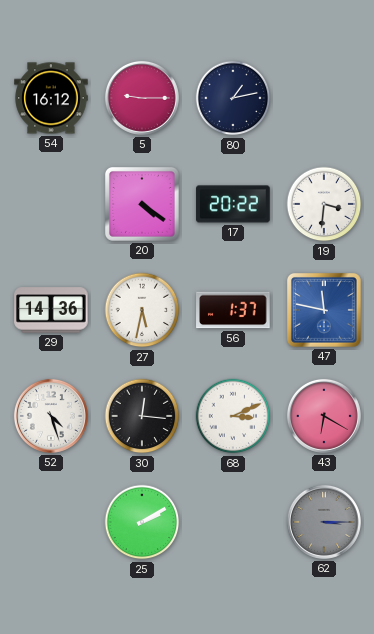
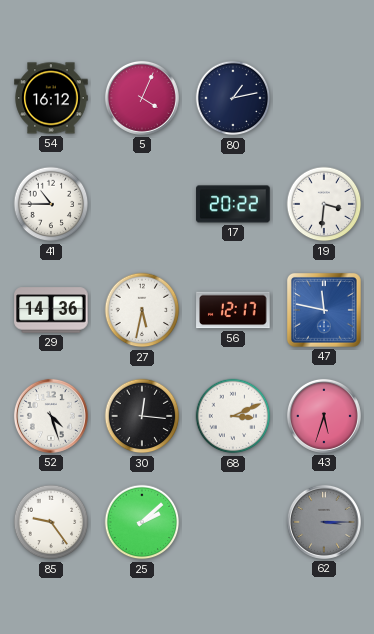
5: 9:15 -> 4:04 (142, 98)
41: none -> 10:45 (51, 204)
20: 4:21 -> none (142, 204)
56: 1:37 -> 12:17 (233, 310)
43: 6:20 -> 5:33 (324, 416)
85: none -> 9:24 (51, 522)
25: 2:10 -> 2:08 (142, 522)
